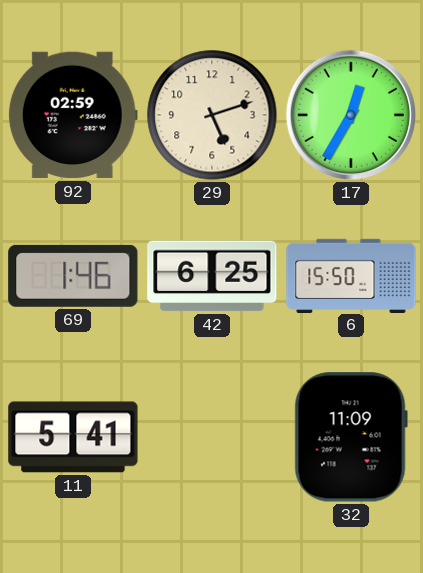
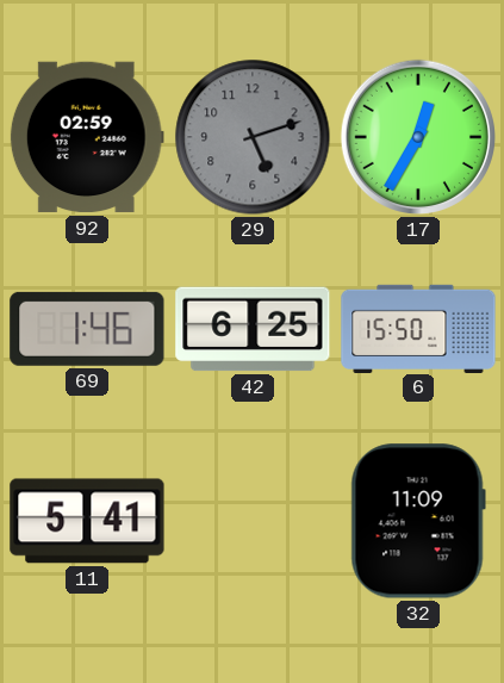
29 dial: cream -> grey (253, 137)
